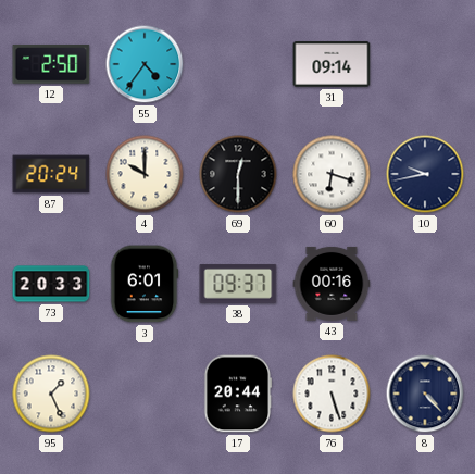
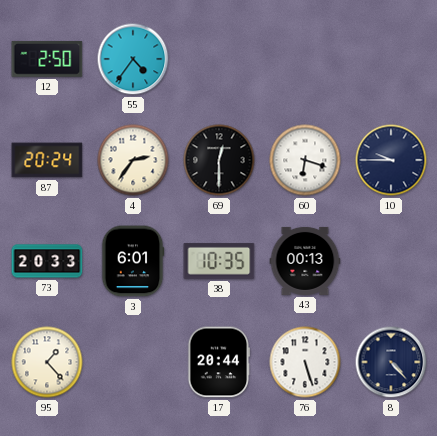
31: 09:14 -> none (332, 64)
4: 10:00 -> 2:36 (133, 160)
10: 9:43 -> 9:45 (391, 160)
38: 09:37 -> 10:35 (219, 261)
43: 00:16 -> 00:13 (305, 261)
95: 1:26 -> 1:23 (47, 362)
